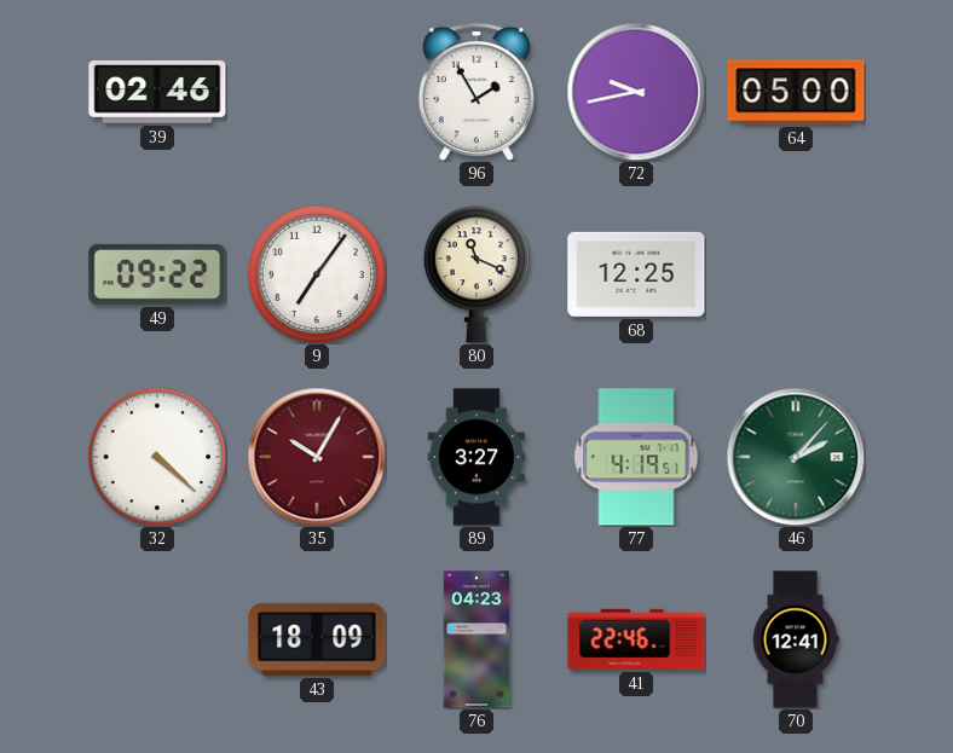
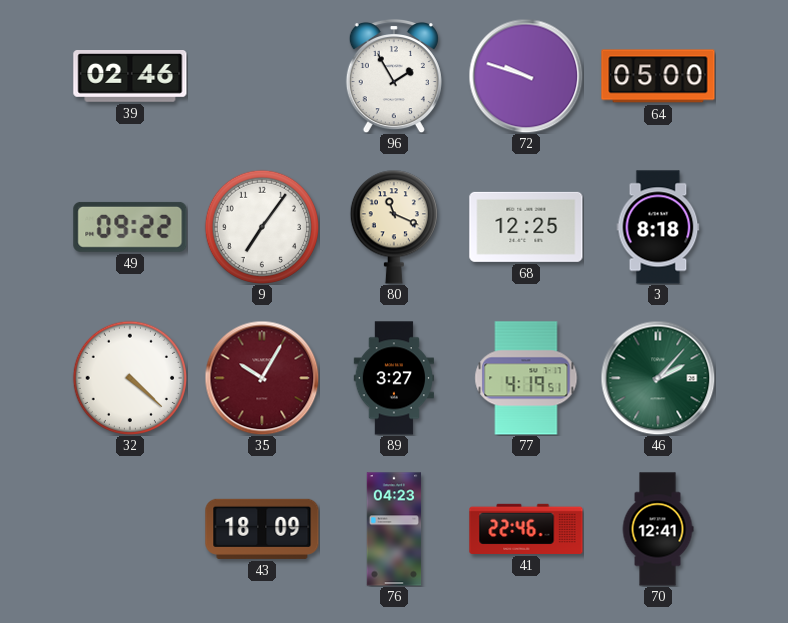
72: 9:43 -> 9:48 (526, 76)
3: none -> 8:18 (658, 227)
